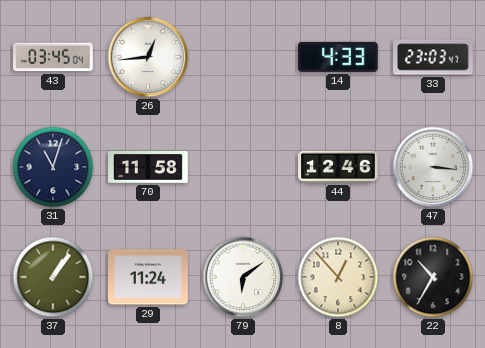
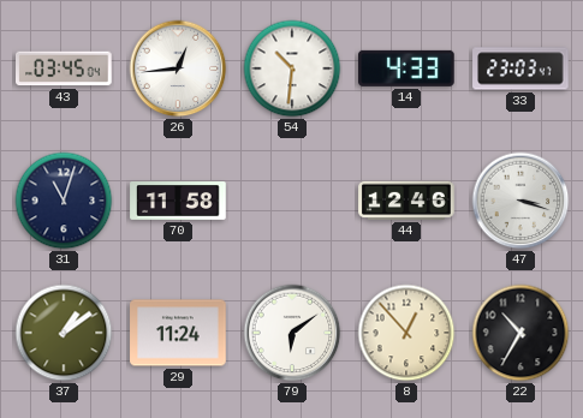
54: none -> 10:31 (292, 68)
47: 3:16 -> 3:18 (520, 201)
37: 1:06 -> 1:09 (64, 333)
